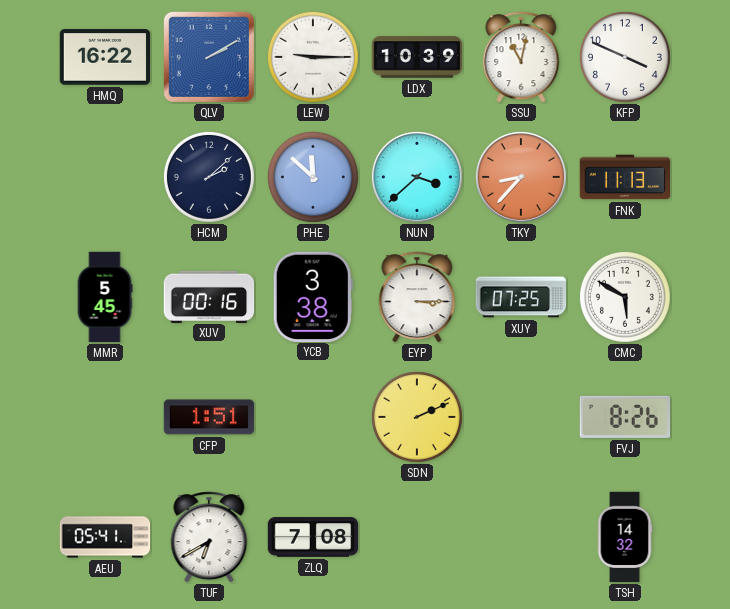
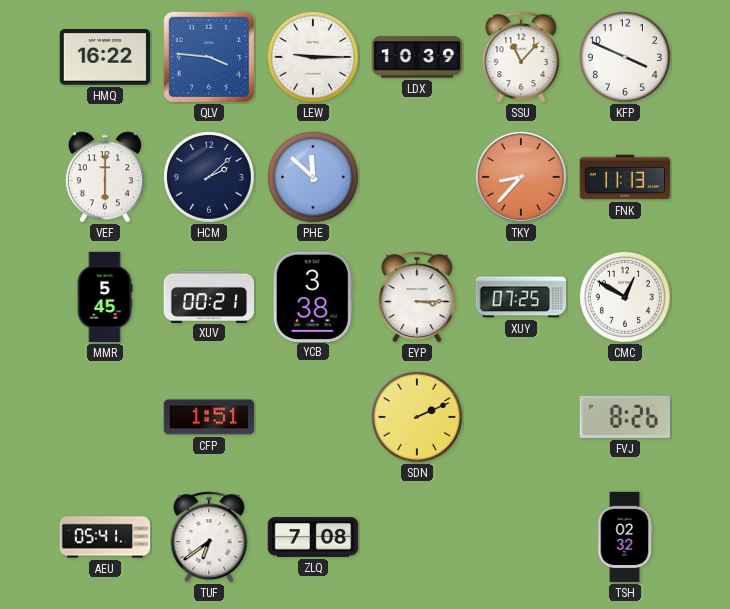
QLV: 2:10 -> 3:46 (209, 57)
SSU: 11:02 -> 11:07 (521, 57)
VEF: none -> 6:00 (105, 177)
NUN: 3:38 -> none (417, 177)
XUV: 00:16 -> 00:21 (209, 296)
CMC: 5:50 -> 12:50 (625, 297)
TUF: 6:40 -> 6:39 (209, 537)
TSH: 14:32 -> 02:32 (625, 537)
